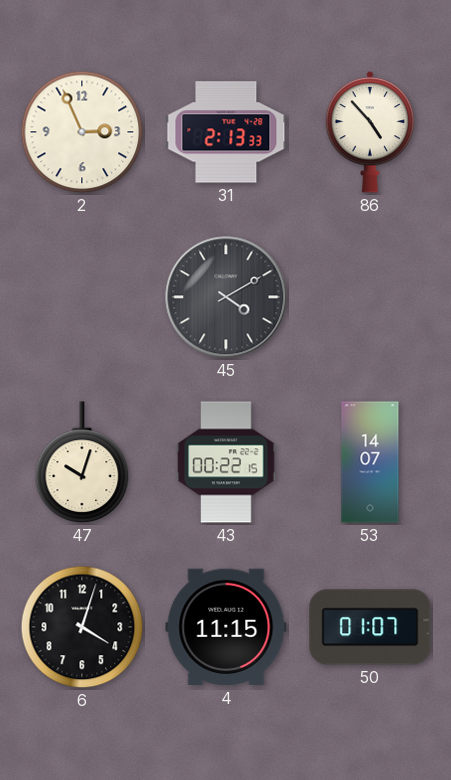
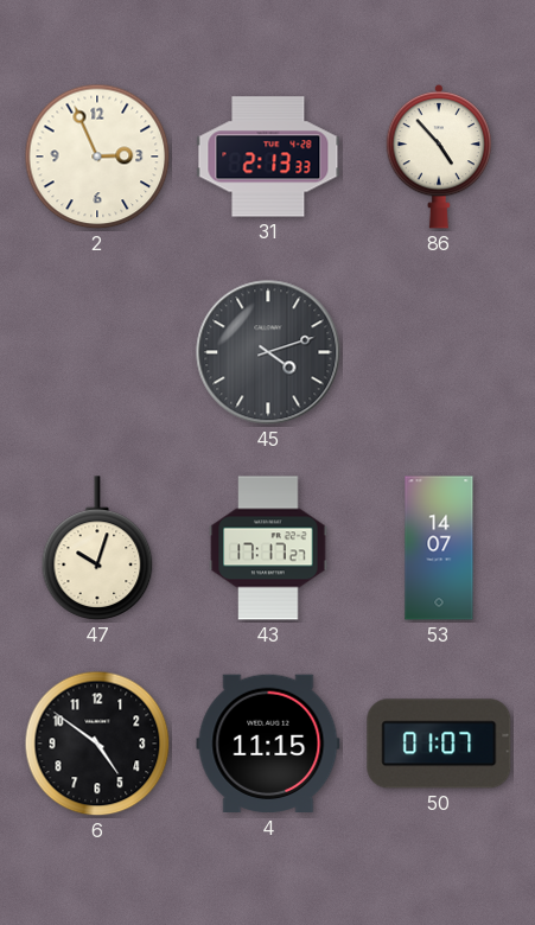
45: 4:10 -> 4:12 (268, 352)
43: 00:22 -> 17:17 (268, 548)
6: 4:03 -> 4:51 (97, 744)
